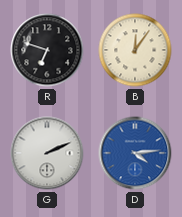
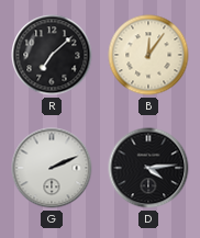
R: 6:48 -> 7:08 (52, 55)
D dial: blue -> black (148, 168)
